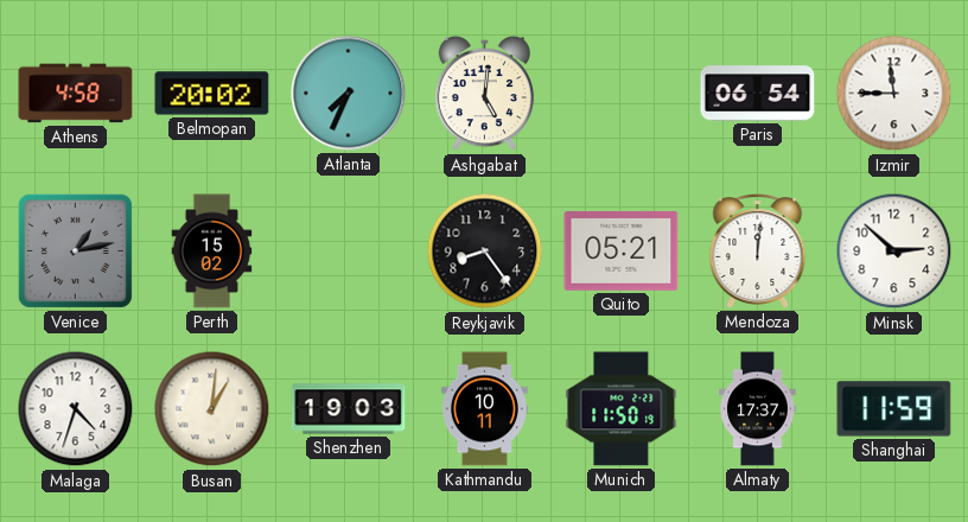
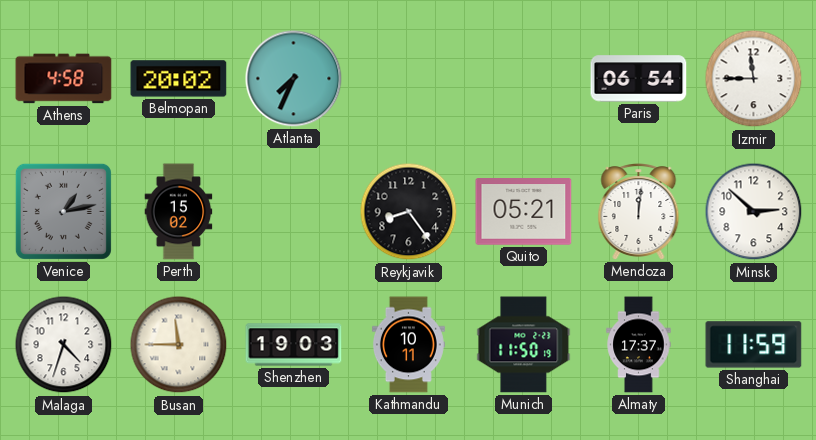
Ashgabat: 5:01 -> none (484, 94)
Busan: 1:01 -> 11:45 (179, 345)
